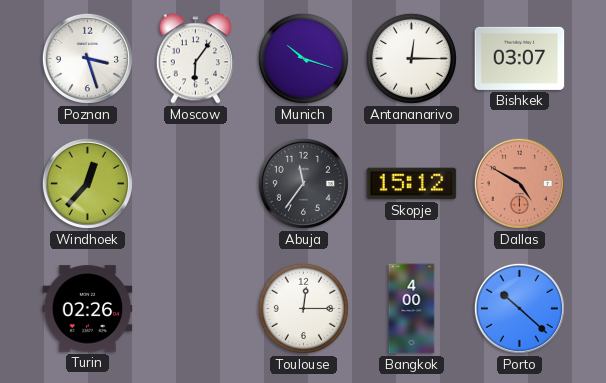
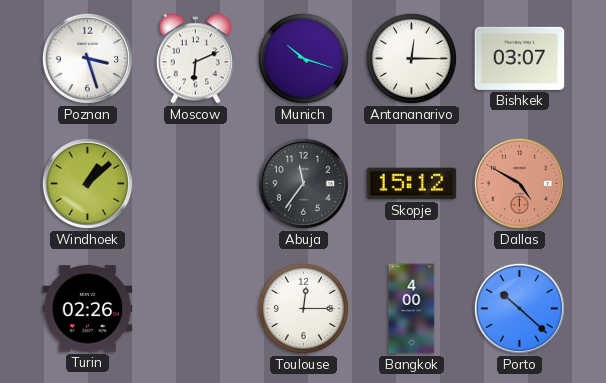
Moscow: 6:06 -> 6:11 (195, 59)
Windhoek: 12:37 -> 1:08 (87, 183)
